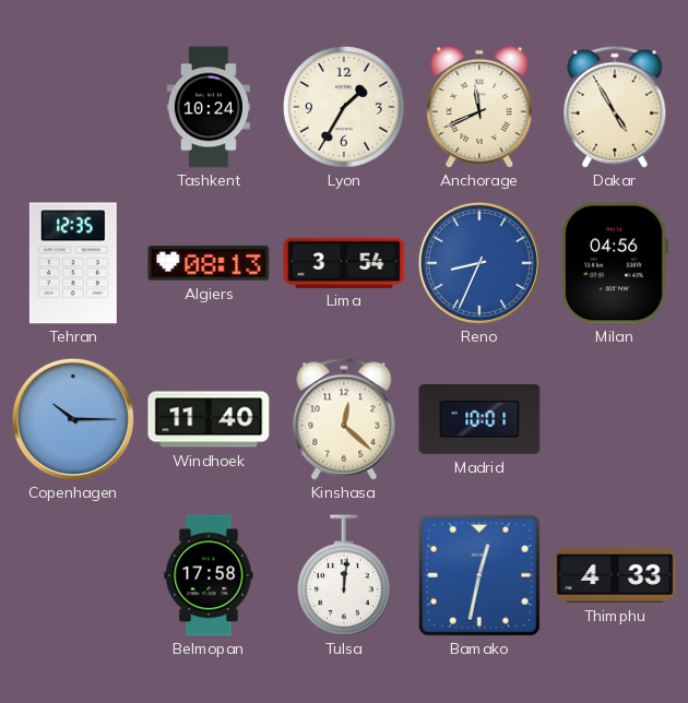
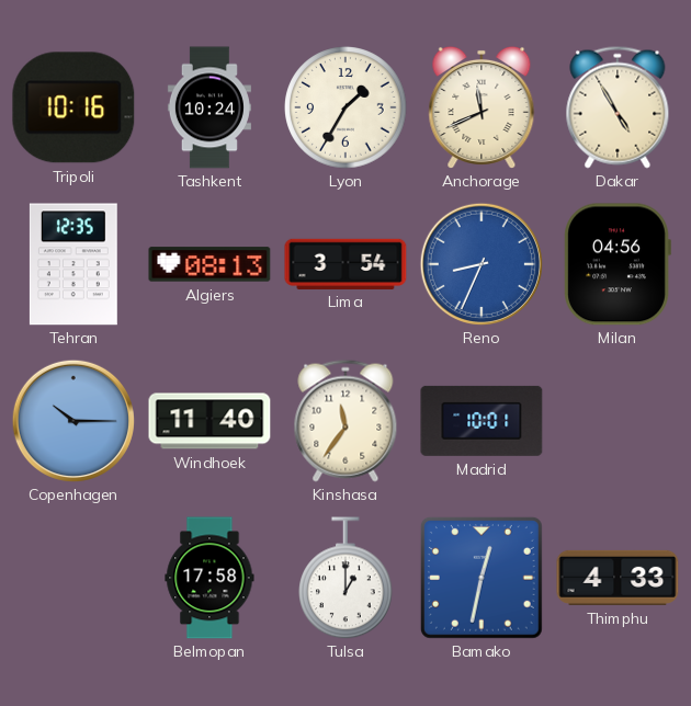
Tripoli: none -> 10:16 (73, 107)
Kinshasa: 12:22 -> 11:36 (346, 421)
Tulsa: 12:01 -> 1:00 (347, 578)
